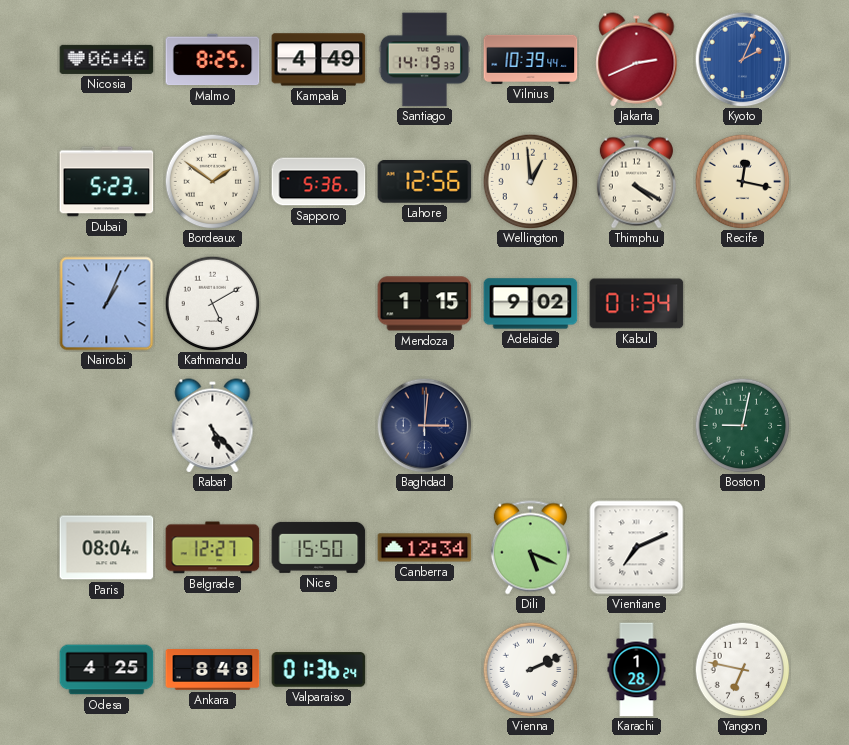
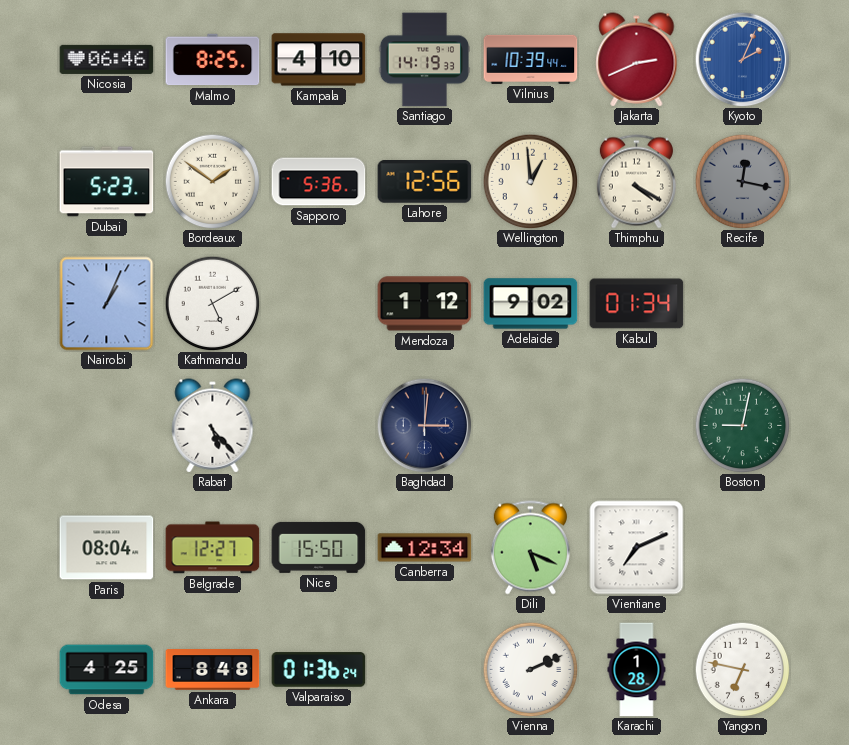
Kampala: 4:49 -> 4:10 (319, 60)
Recife dial: cream -> grey (742, 181)
Mendoza: 1:15 -> 1:12 (425, 304)
